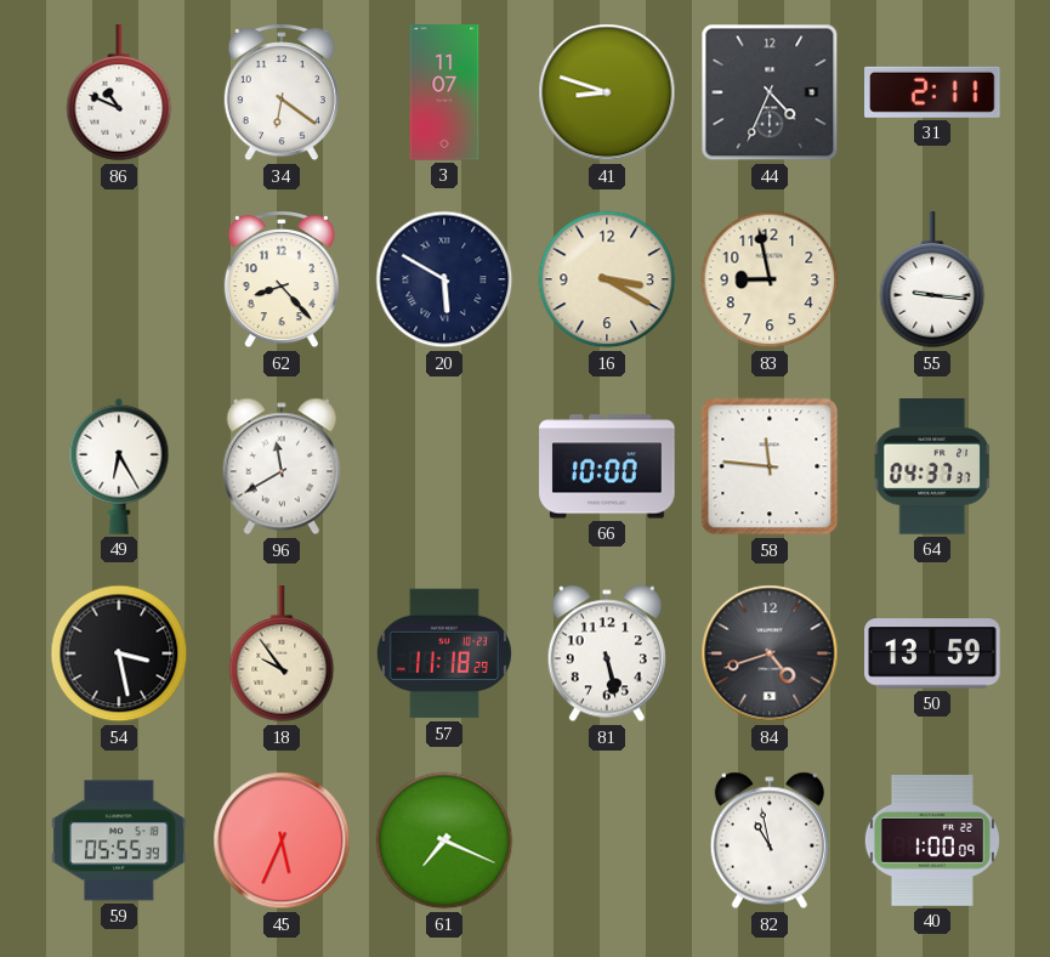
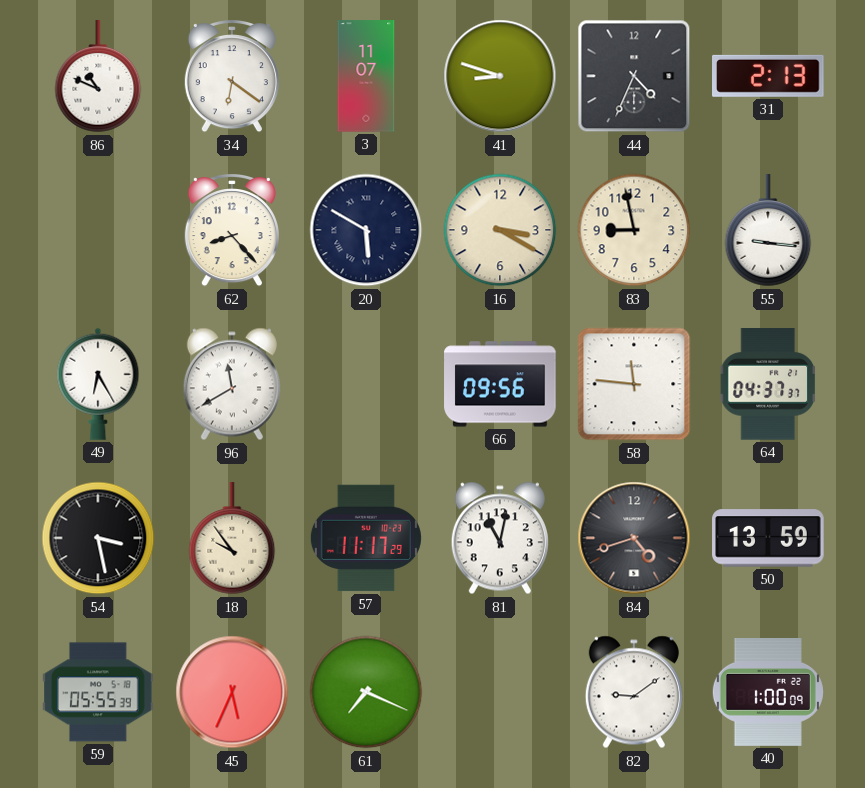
31: 2:11 -> 2:13 (769, 76)
66: 10:00 -> 09:56 (500, 384)
57: 11:18 -> 11:17 (366, 538)
81: 5:28 -> 11:02 (500, 538)
82: 10:58 -> 9:09 (634, 692)
